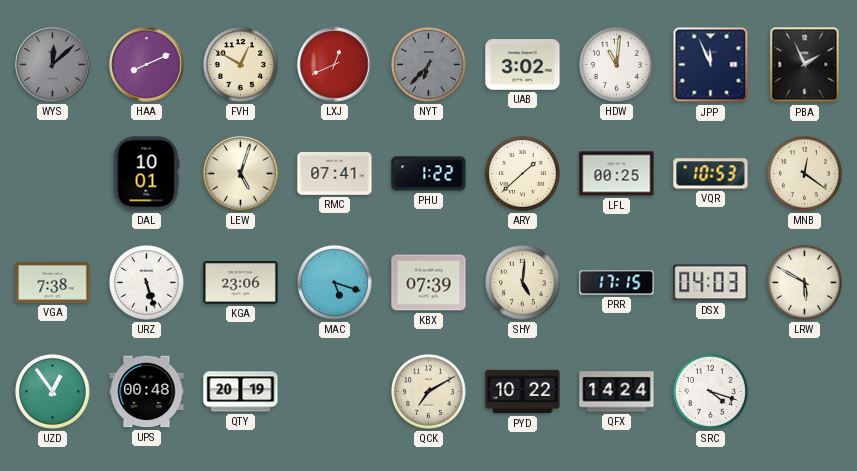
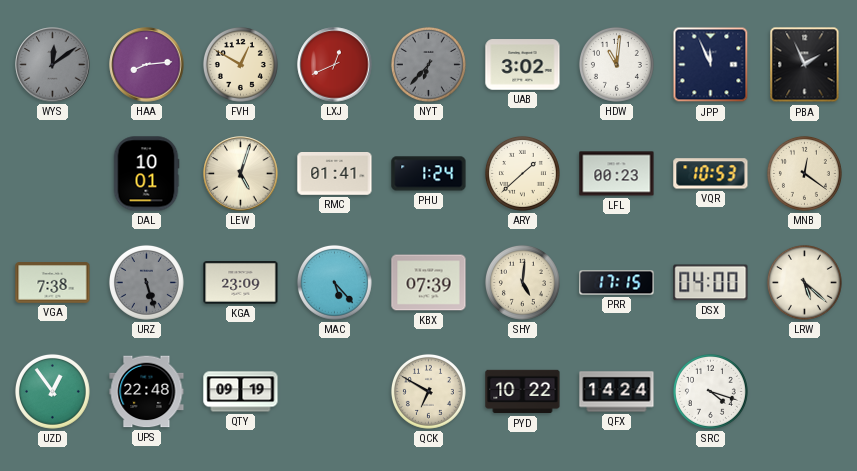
WYS: 12:08 -> 12:09 (53, 65)
HAA: 8:11 -> 8:14 (147, 65)
RMC: 07:41 -> 01:41 (335, 174)
PHU: 1:22 -> 1:24 (429, 174)
LFL: 00:25 -> 00:23 (617, 174)
URZ dial: white -> grey (146, 282)
KGA: 23:06 -> 23:09 (241, 283)
MAC: 5:18 -> 5:23 (334, 282)
DSX: 04:03 -> 04:00 (711, 283)
LRW: 5:50 -> 5:22 (804, 282)
UPS: 00:48 -> 22:48 (147, 392)
QTY: 20:19 -> 09:19 (241, 392)
QCK: 7:10 -> 6:50 (428, 391)
